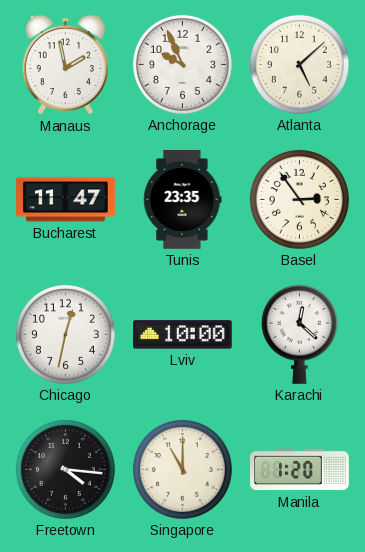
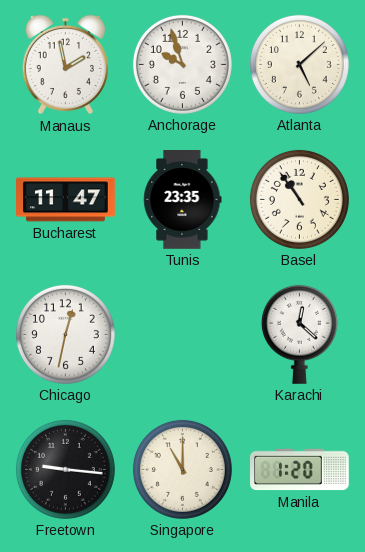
Anchorage: 9:56 -> 9:57 (182, 64)
Basel: 2:54 -> 10:54 (299, 199)
Lviv: 10:00 -> none (183, 335)
Freetown: 4:16 -> 9:16 (65, 469)
